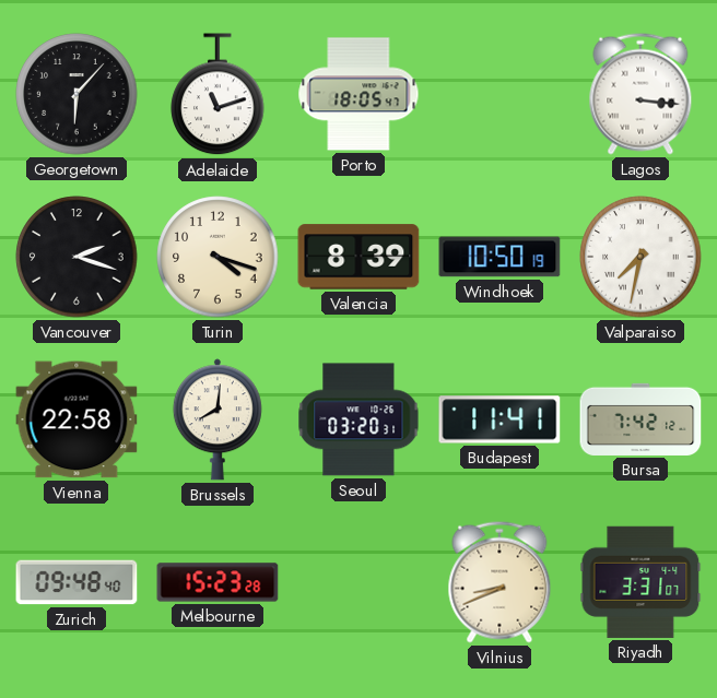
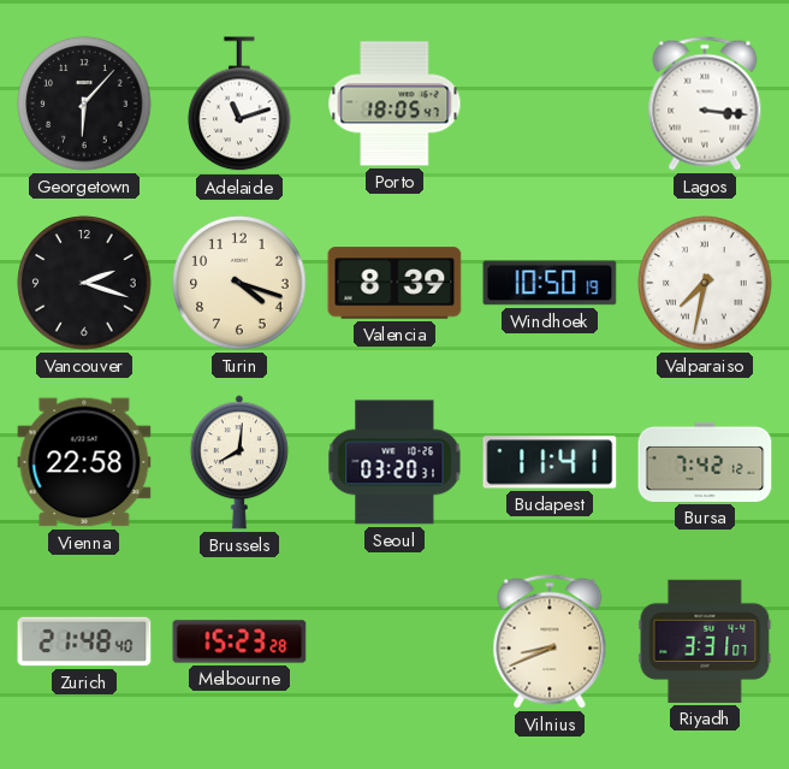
Zurich: 09:48 -> 21:48 (84, 641)
